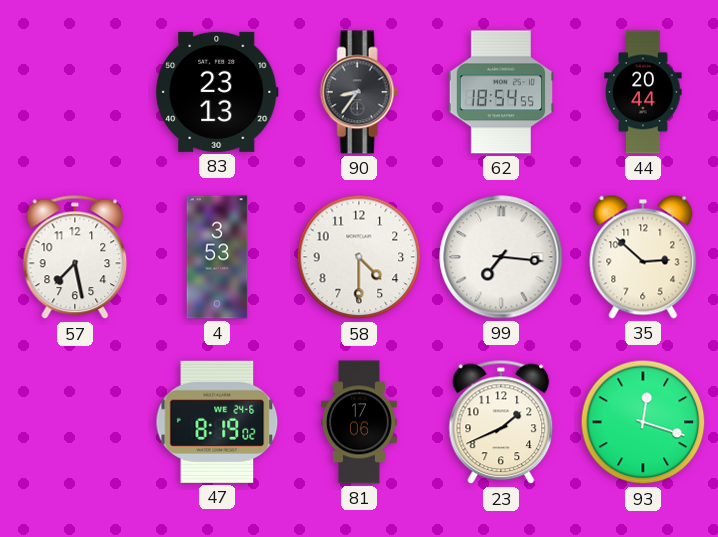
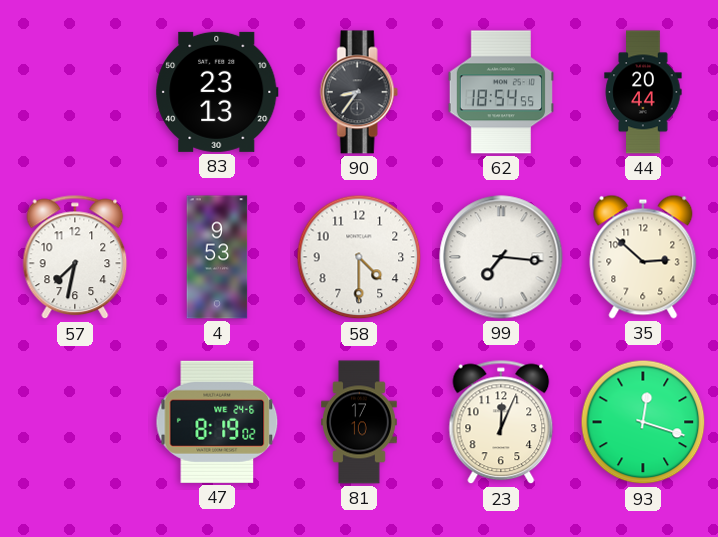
57: 7:28 -> 7:32 (75, 257)
4: 3:53 -> 9:53 (217, 257)
81: 17:06 -> 17:10 (360, 422)
23: 1:41 -> 12:04 (501, 422)
